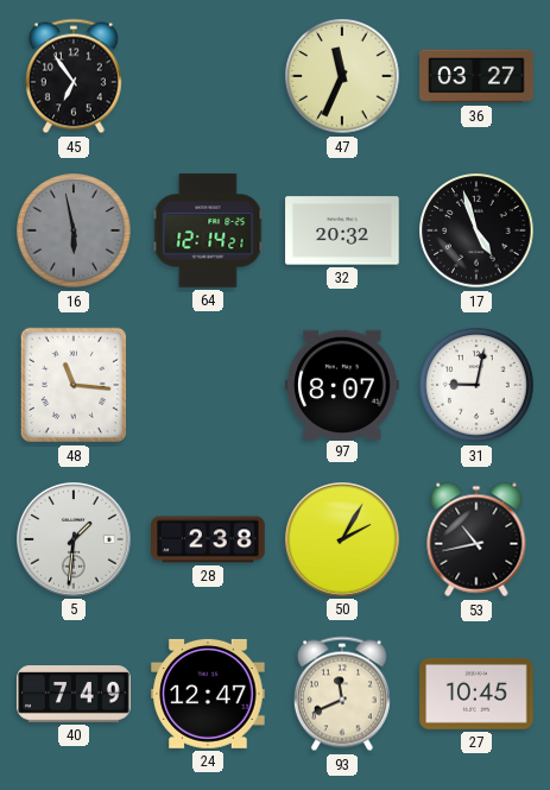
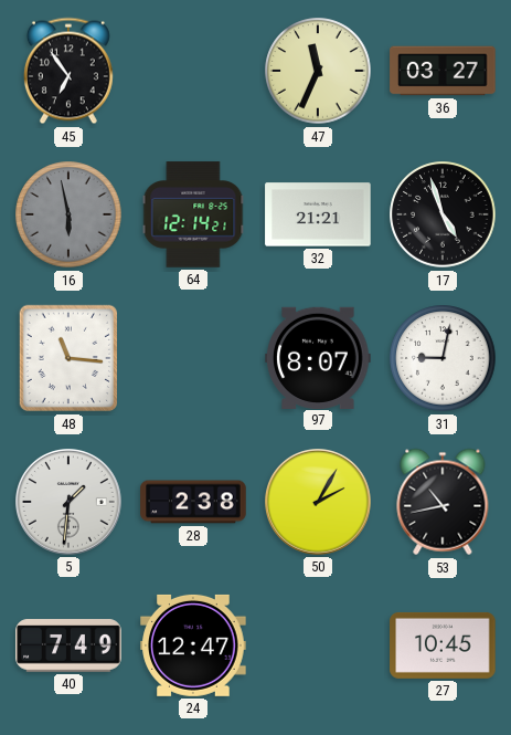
32: 20:32 -> 21:21 (318, 214)
93: 11:41 -> none (342, 694)
